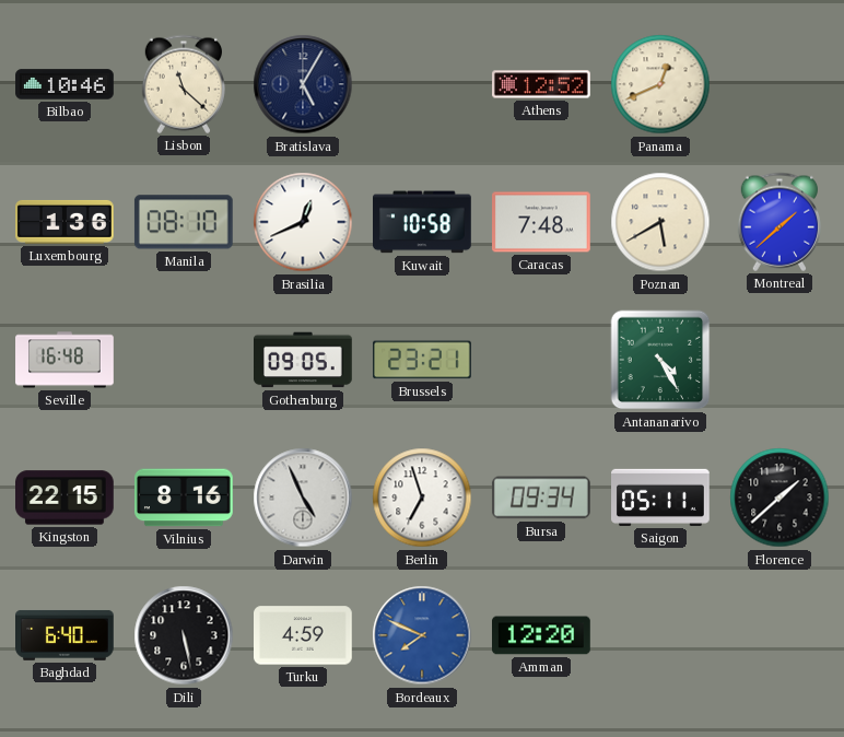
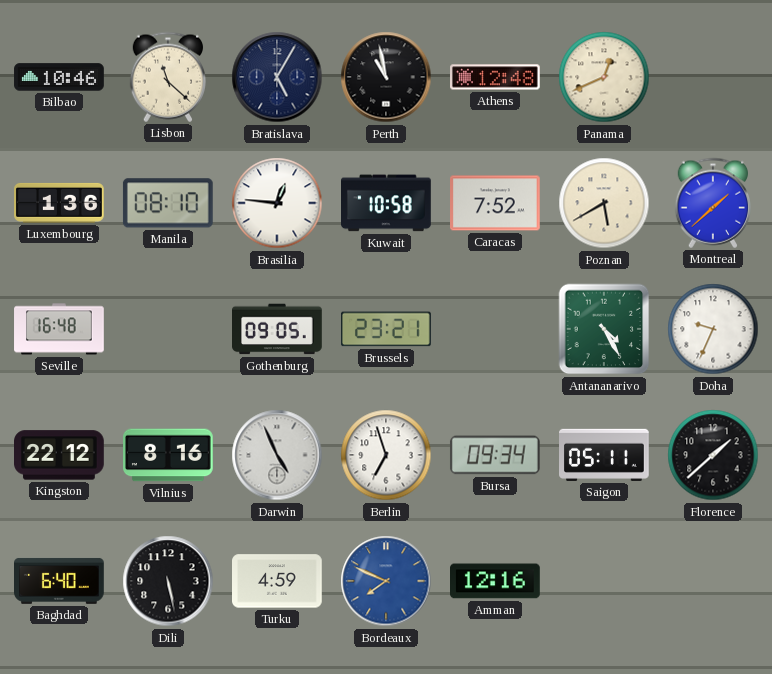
Perth: none -> 10:58 (386, 77)
Athens: 12:52 -> 12:48 (496, 77)
Brasilia: 12:41 -> 12:46 (277, 203)
Caracas: 7:48 -> 7:52 (496, 203)
Doha: none -> 9:34 (713, 329)
Kingston: 22:15 -> 22:12 (60, 455)
Amman: 12:20 -> 12:16 (496, 581)
